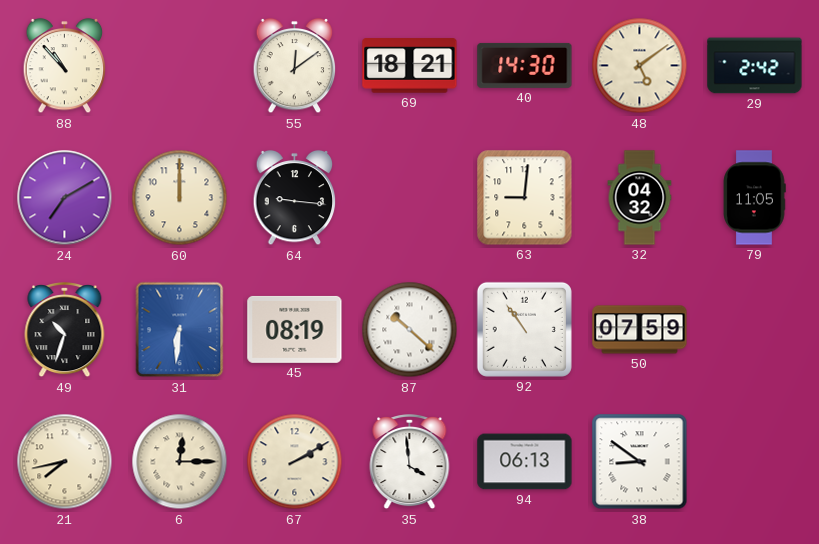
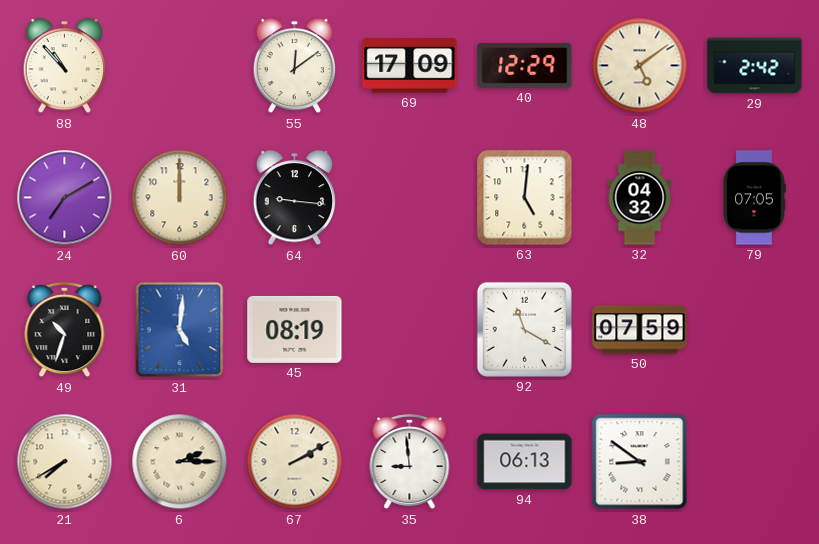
69: 18:21 -> 17:09 (410, 66)
40: 14:30 -> 12:29 (525, 65)
63: 9:01 -> 5:01 (525, 198)
79: 11:05 -> 07:05 (754, 198)
31: 6:31 -> 5:01 (180, 330)
87: 10:22 -> none (410, 330)
92: 10:54 -> 11:20 (524, 329)
21: 7:43 -> 7:40 (65, 462)
6: 12:15 -> 2:15 (180, 462)
35: 3:59 -> 8:59 (410, 463)
